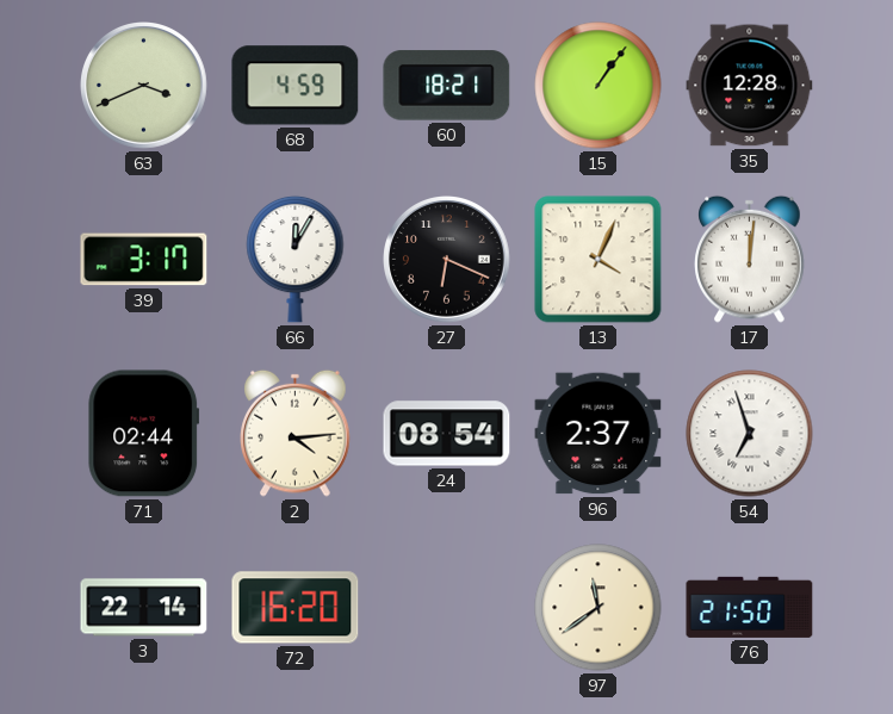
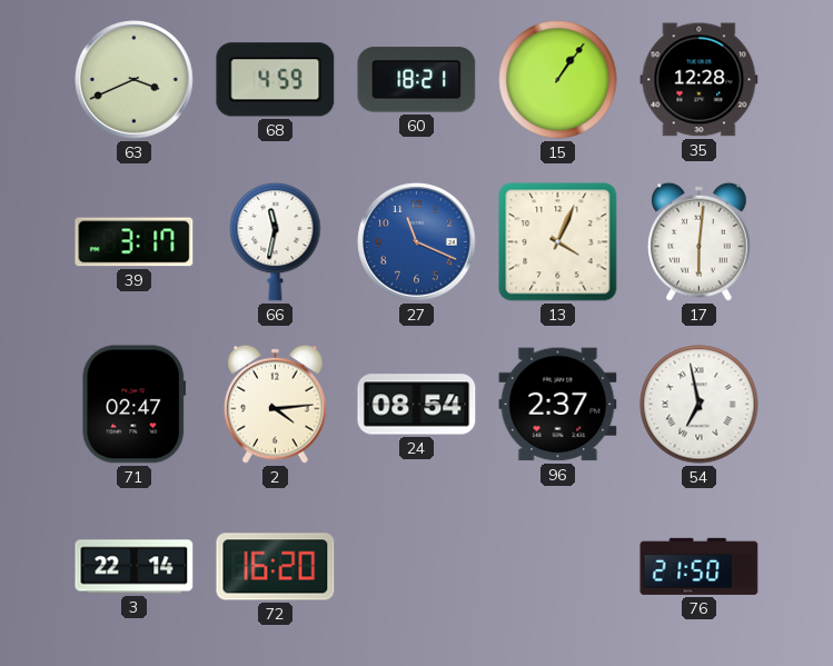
66: 12:05 -> 11:32 (276, 241)
27: 6:19 -> 11:19 (417, 242)
27 dial: black -> blue (417, 242)
17: 12:01 -> 6:01 (700, 241)
71: 02:44 -> 02:47 (135, 405)
54: 6:57 -> 6:58 (700, 405)
97: 11:39 -> none (599, 608)
